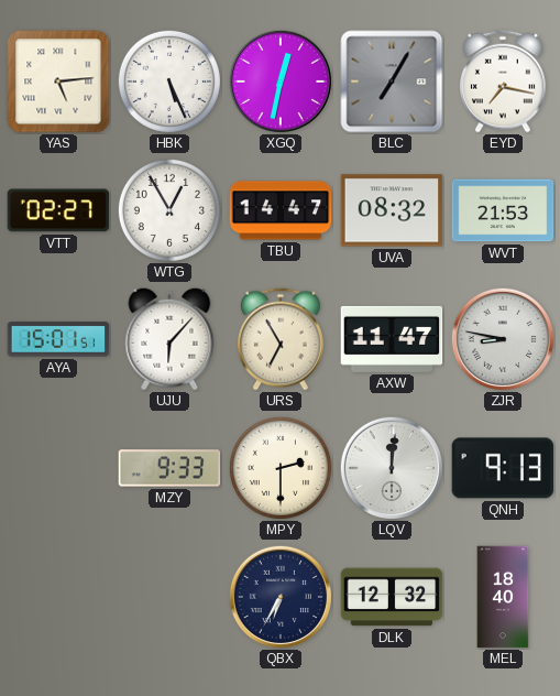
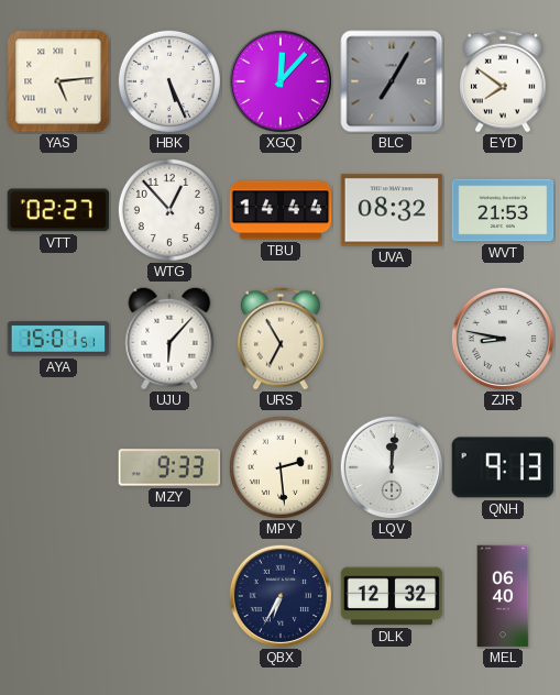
XGQ: 12:32 -> 12:07 (281, 81)
EYD: 7:17 -> 7:51 (504, 81)
WTG: 12:55 -> 12:53 (169, 210)
TBU: 14:47 -> 14:44 (281, 210)
AXW: 11:47 -> none (392, 339)
MPY: 2:30 -> 2:29 (281, 467)
MEL: 18:40 -> 06:40 (503, 596)
